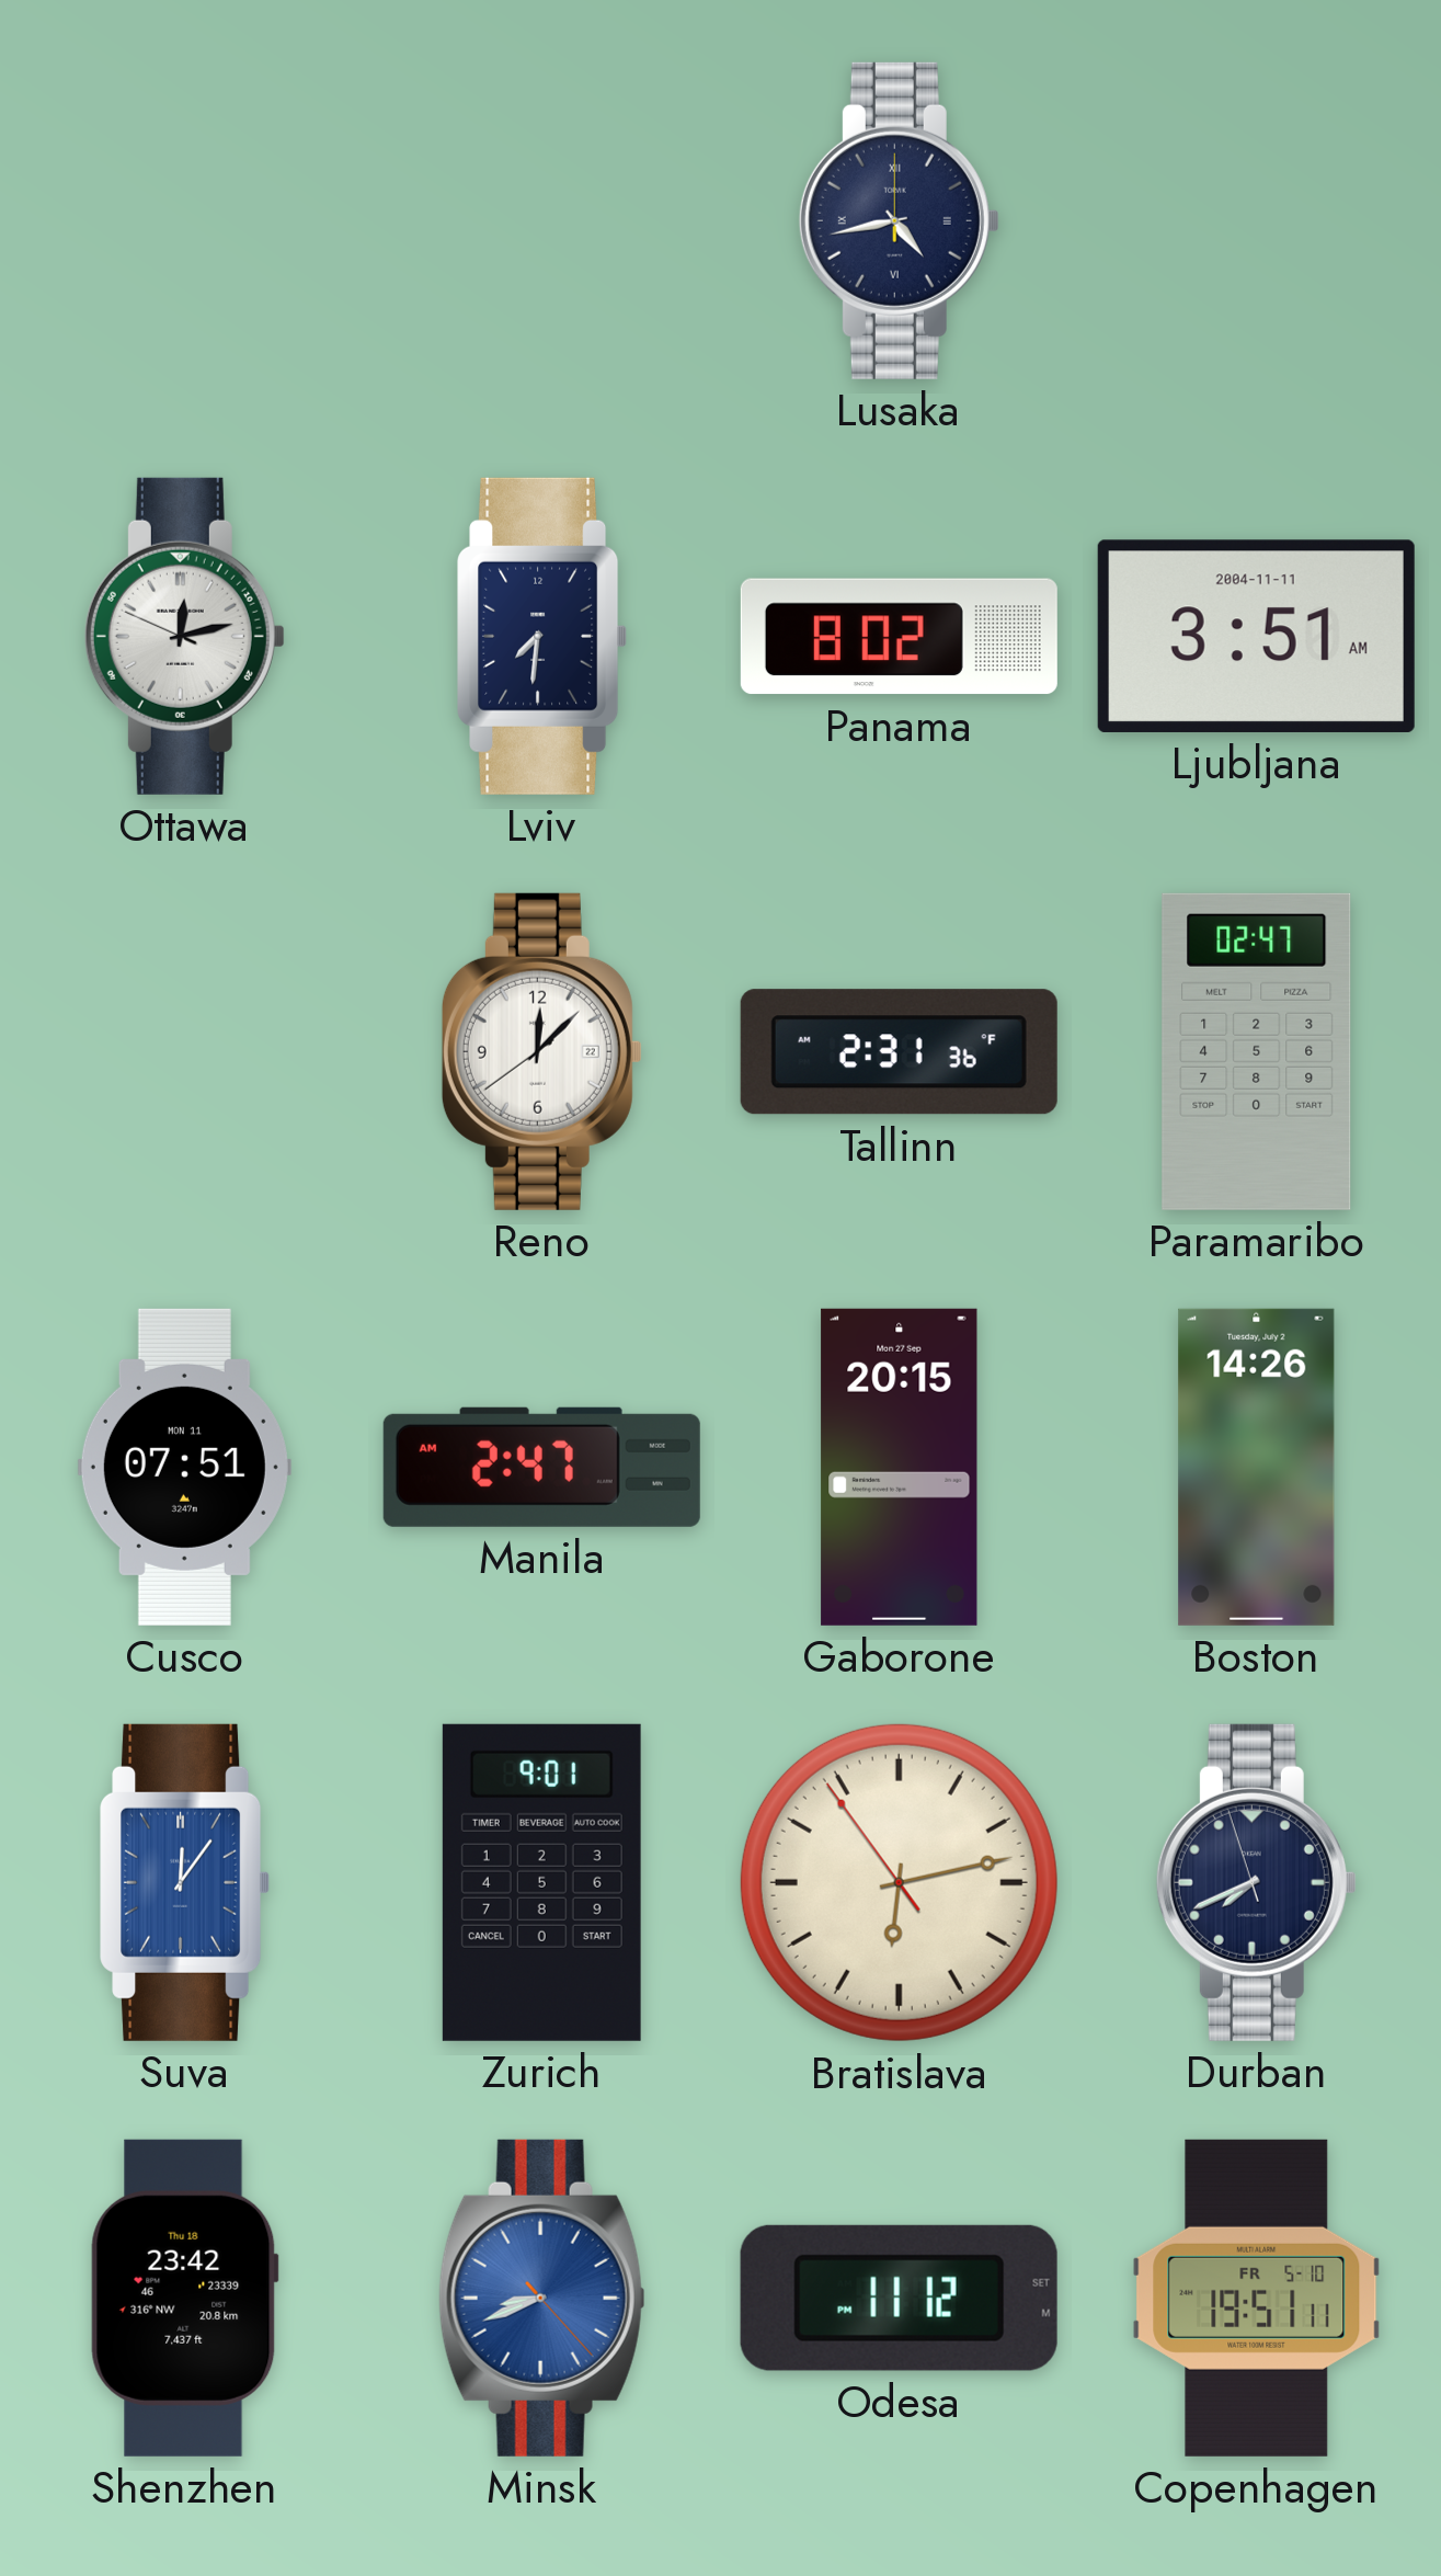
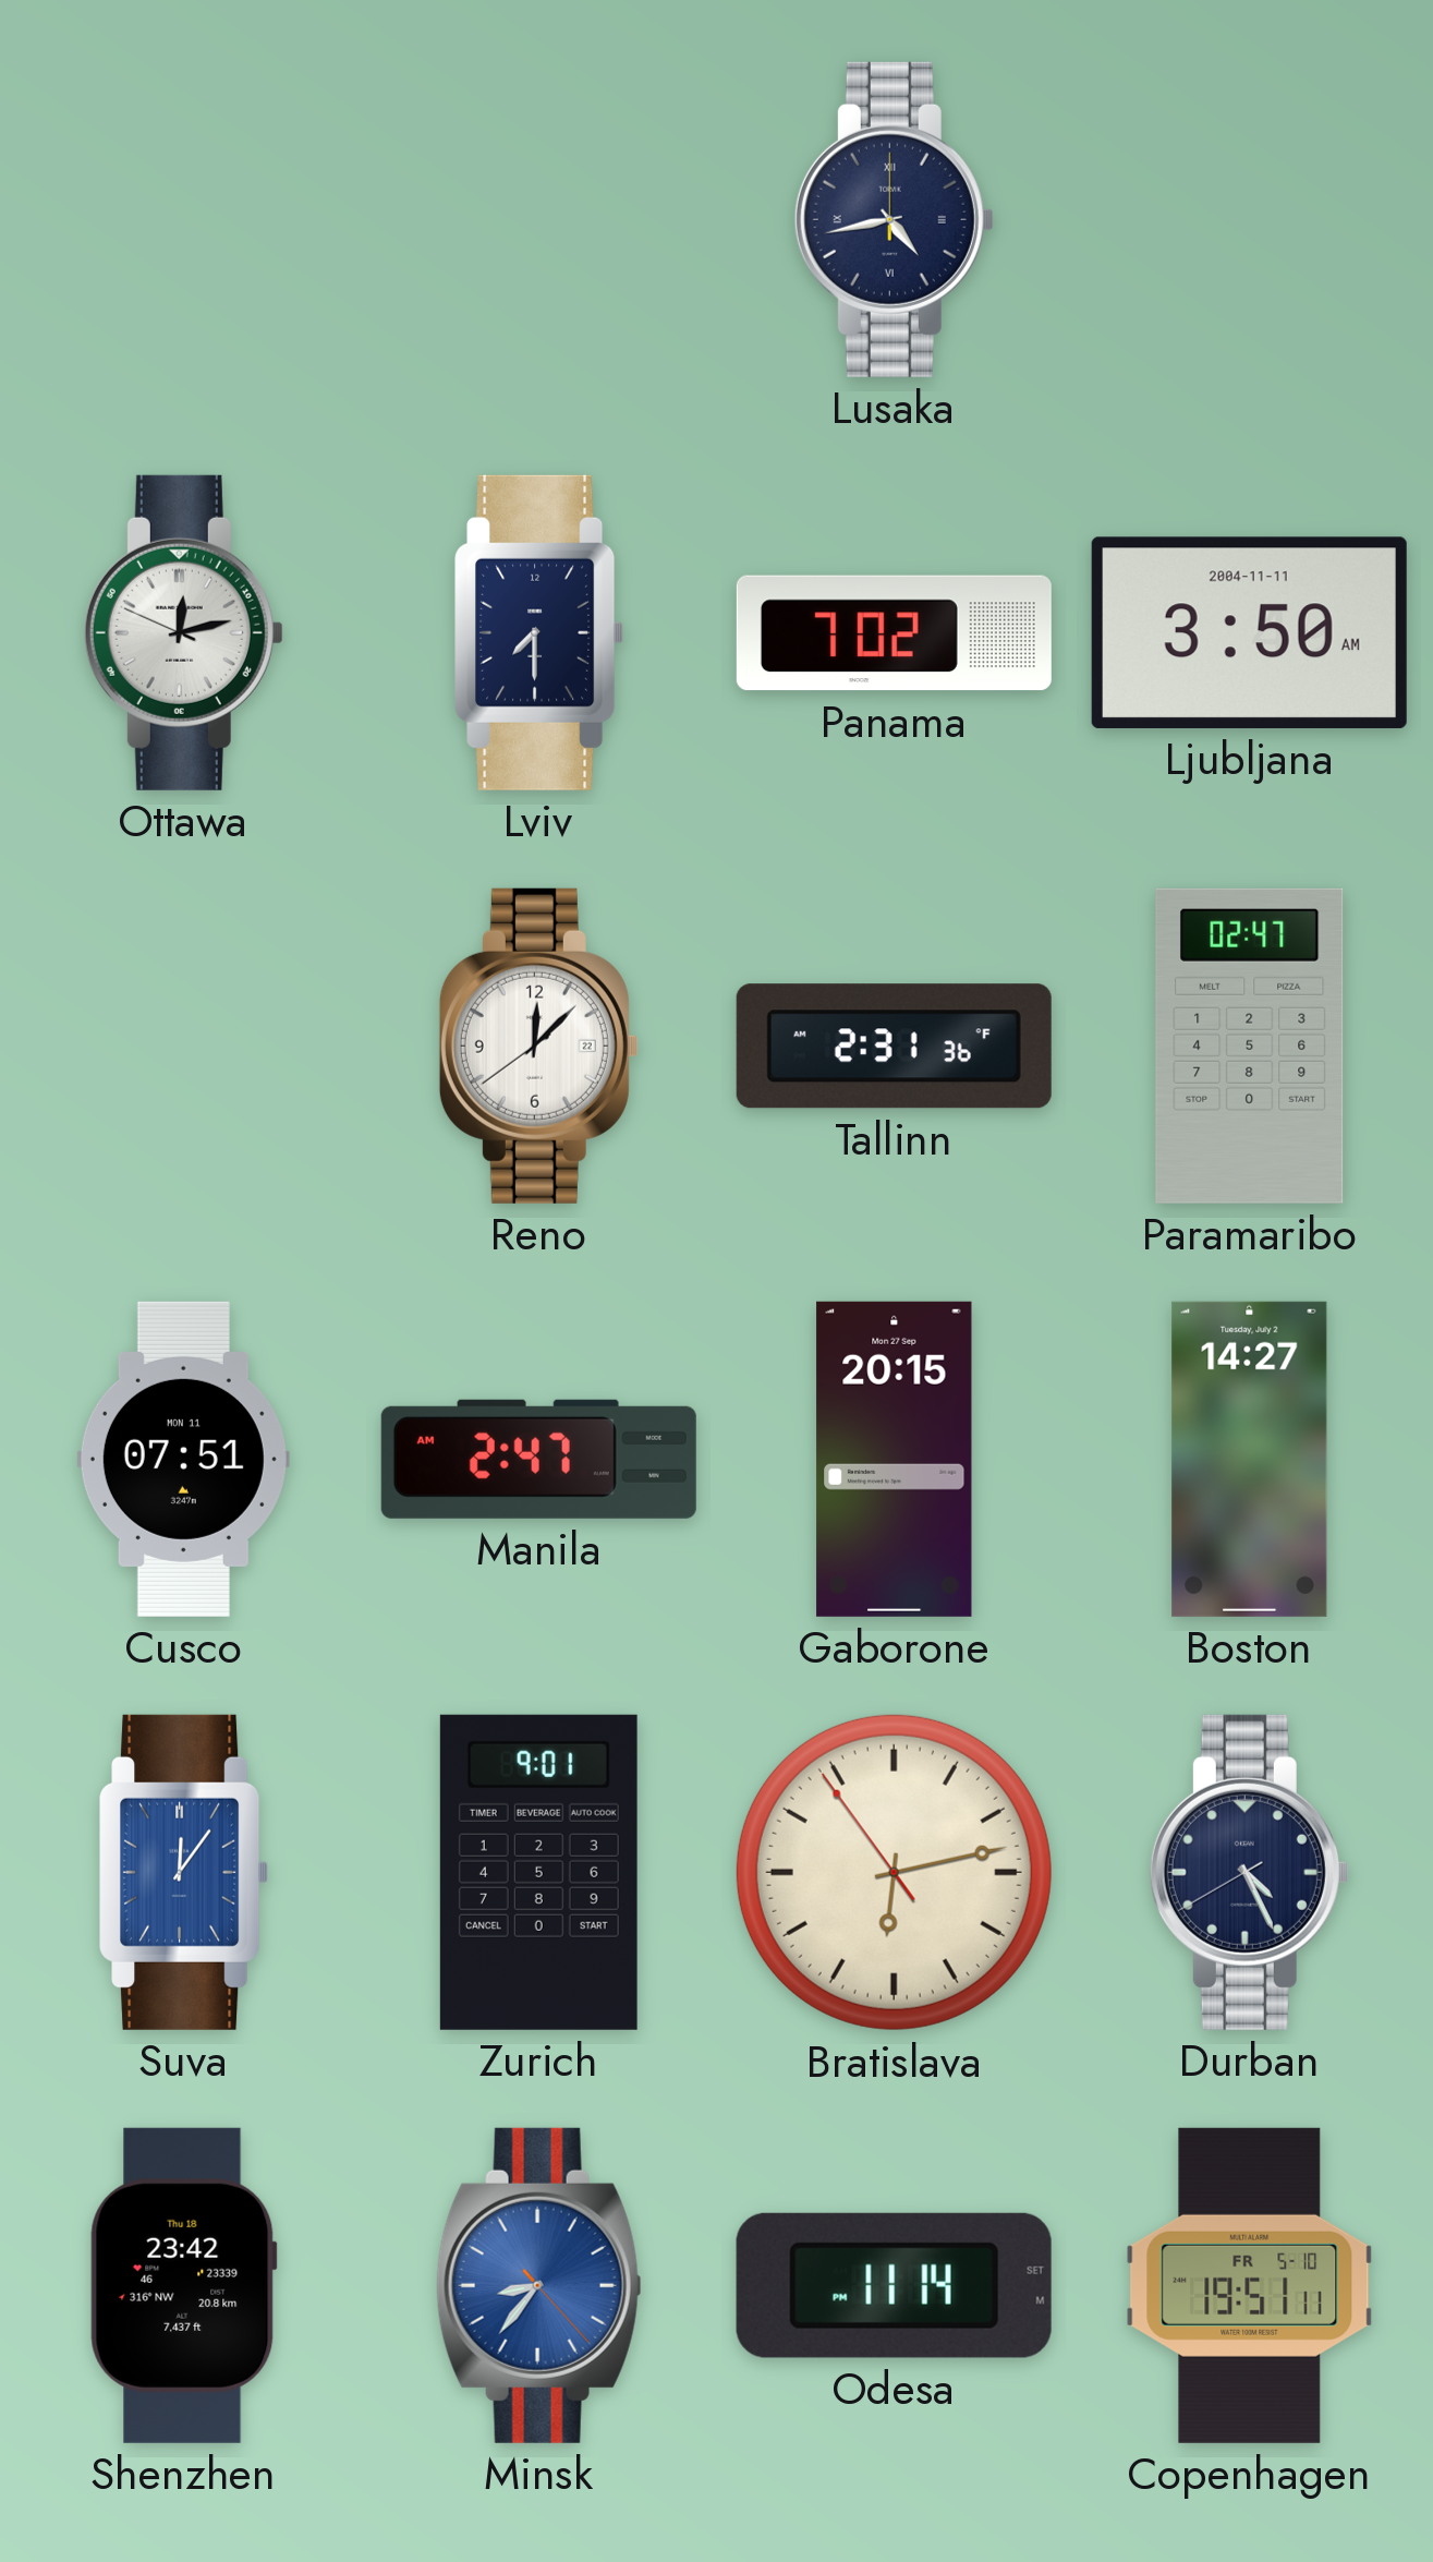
Lviv: 7:31 -> 7:30 (539, 632)
Panama: 8:02 -> 7:02 (894, 633)
Ljubljana: 3:51 -> 3:50 (1249, 632)
Boston: 14:26 -> 14:27 (1250, 1459)
Durban: 7:40 -> 4:25 (1249, 1872)
Minsk: 8:41 -> 8:36 (538, 2285)
Odesa: 11:12 -> 11:14 (894, 2285)
